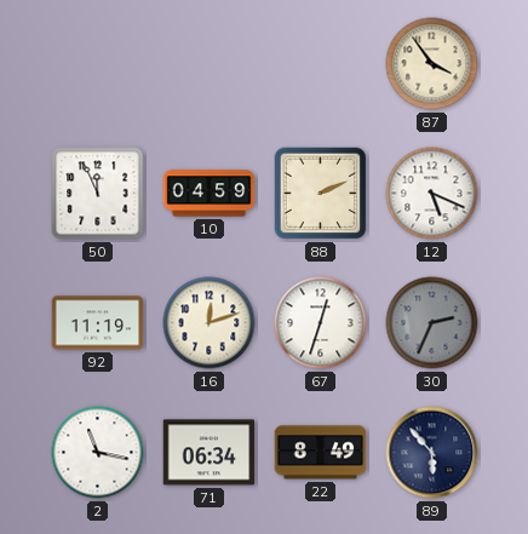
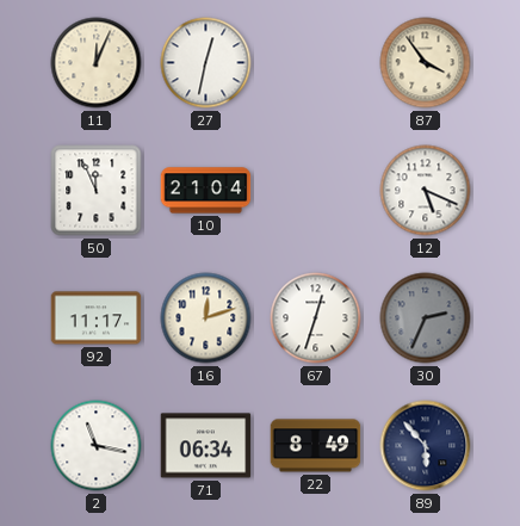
11: none -> 12:04 (97, 63)
27: none -> 12:32 (206, 63)
10: 04:59 -> 21:04 (206, 191)
88: 2:11 -> none (321, 194)
92: 11:19 -> 11:17 (97, 318)
